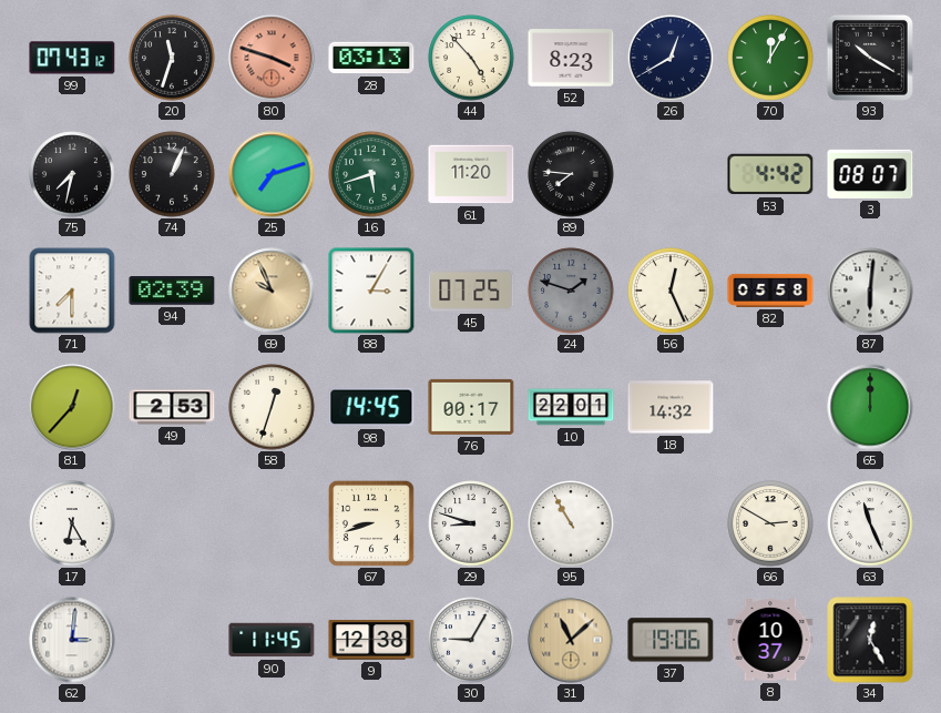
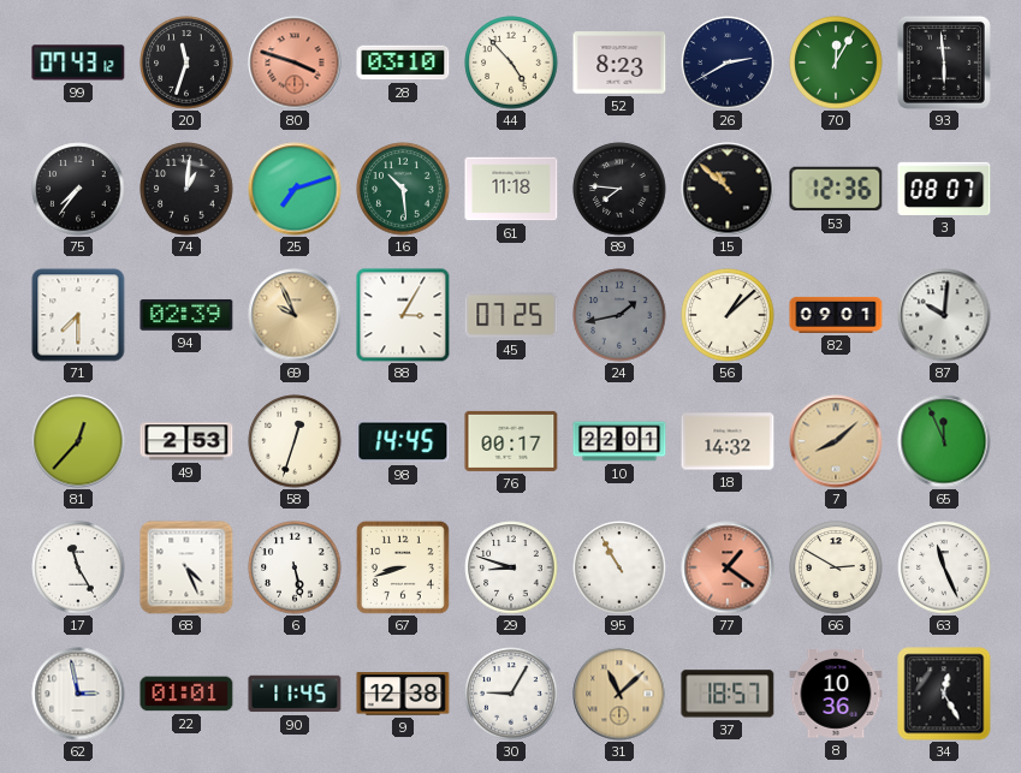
28: 03:13 -> 03:10 (403, 63)
26: 12:40 -> 2:40 (728, 63)
93: 10:20 -> 5:59 (944, 63)
75: 7:32 -> 7:36 (78, 189)
74: 1:04 -> 1:01 (186, 189)
16: 5:42 -> 10:29 (403, 189)
61: 11:20 -> 11:18 (511, 189)
15: none -> 10:52 (728, 189)
53: 4:42 -> 12:36 (836, 189)
24: 1:48 -> 1:43 (619, 315)
56: 12:26 -> 1:08 (728, 315)
82: 05:58 -> 09:01 (836, 315)
87: 6:01 -> 10:01 (944, 315)
7: none -> 8:08 (836, 441)
65: 12:00 -> 11:56 (944, 441)
17: 6:25 -> 11:25 (78, 567)
68: none -> 4:26 (186, 567)
6: none -> 5:28 (295, 567)
77: none -> 1:21 (728, 567)
62: 3:01 -> 2:58 (78, 694)
22: none -> 01:01 (186, 694)
37: 19:06 -> 18:57 (728, 694)
8: 10:37 -> 10:36 (836, 695)
